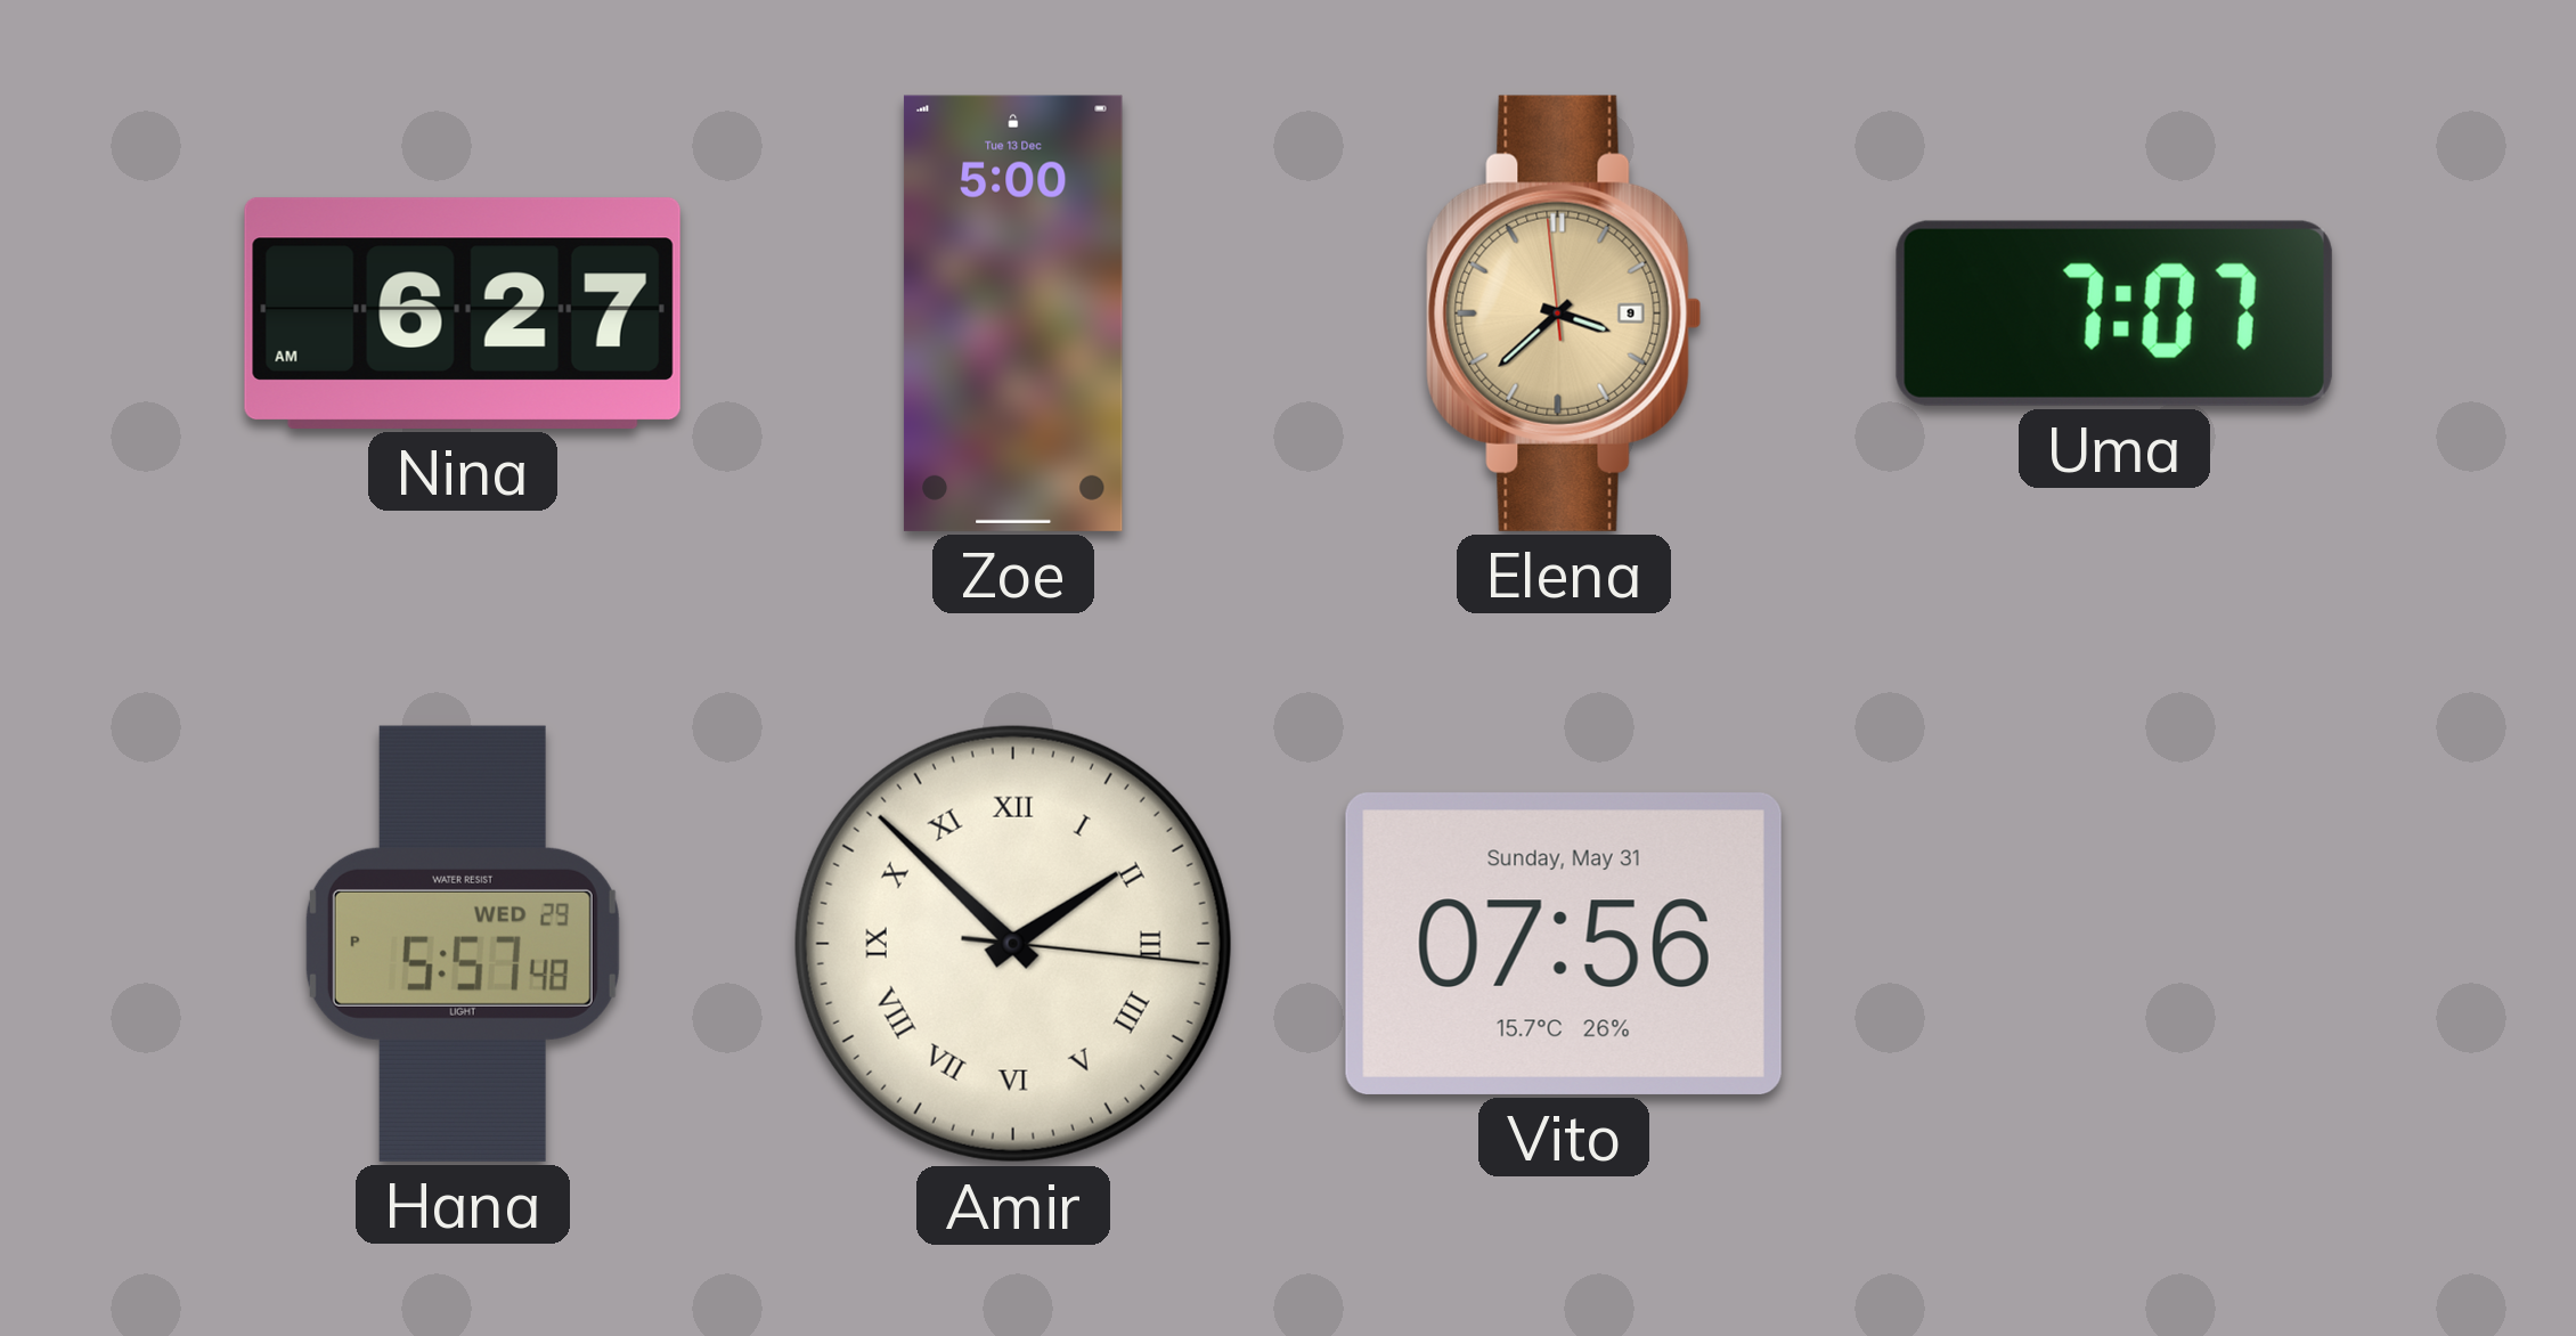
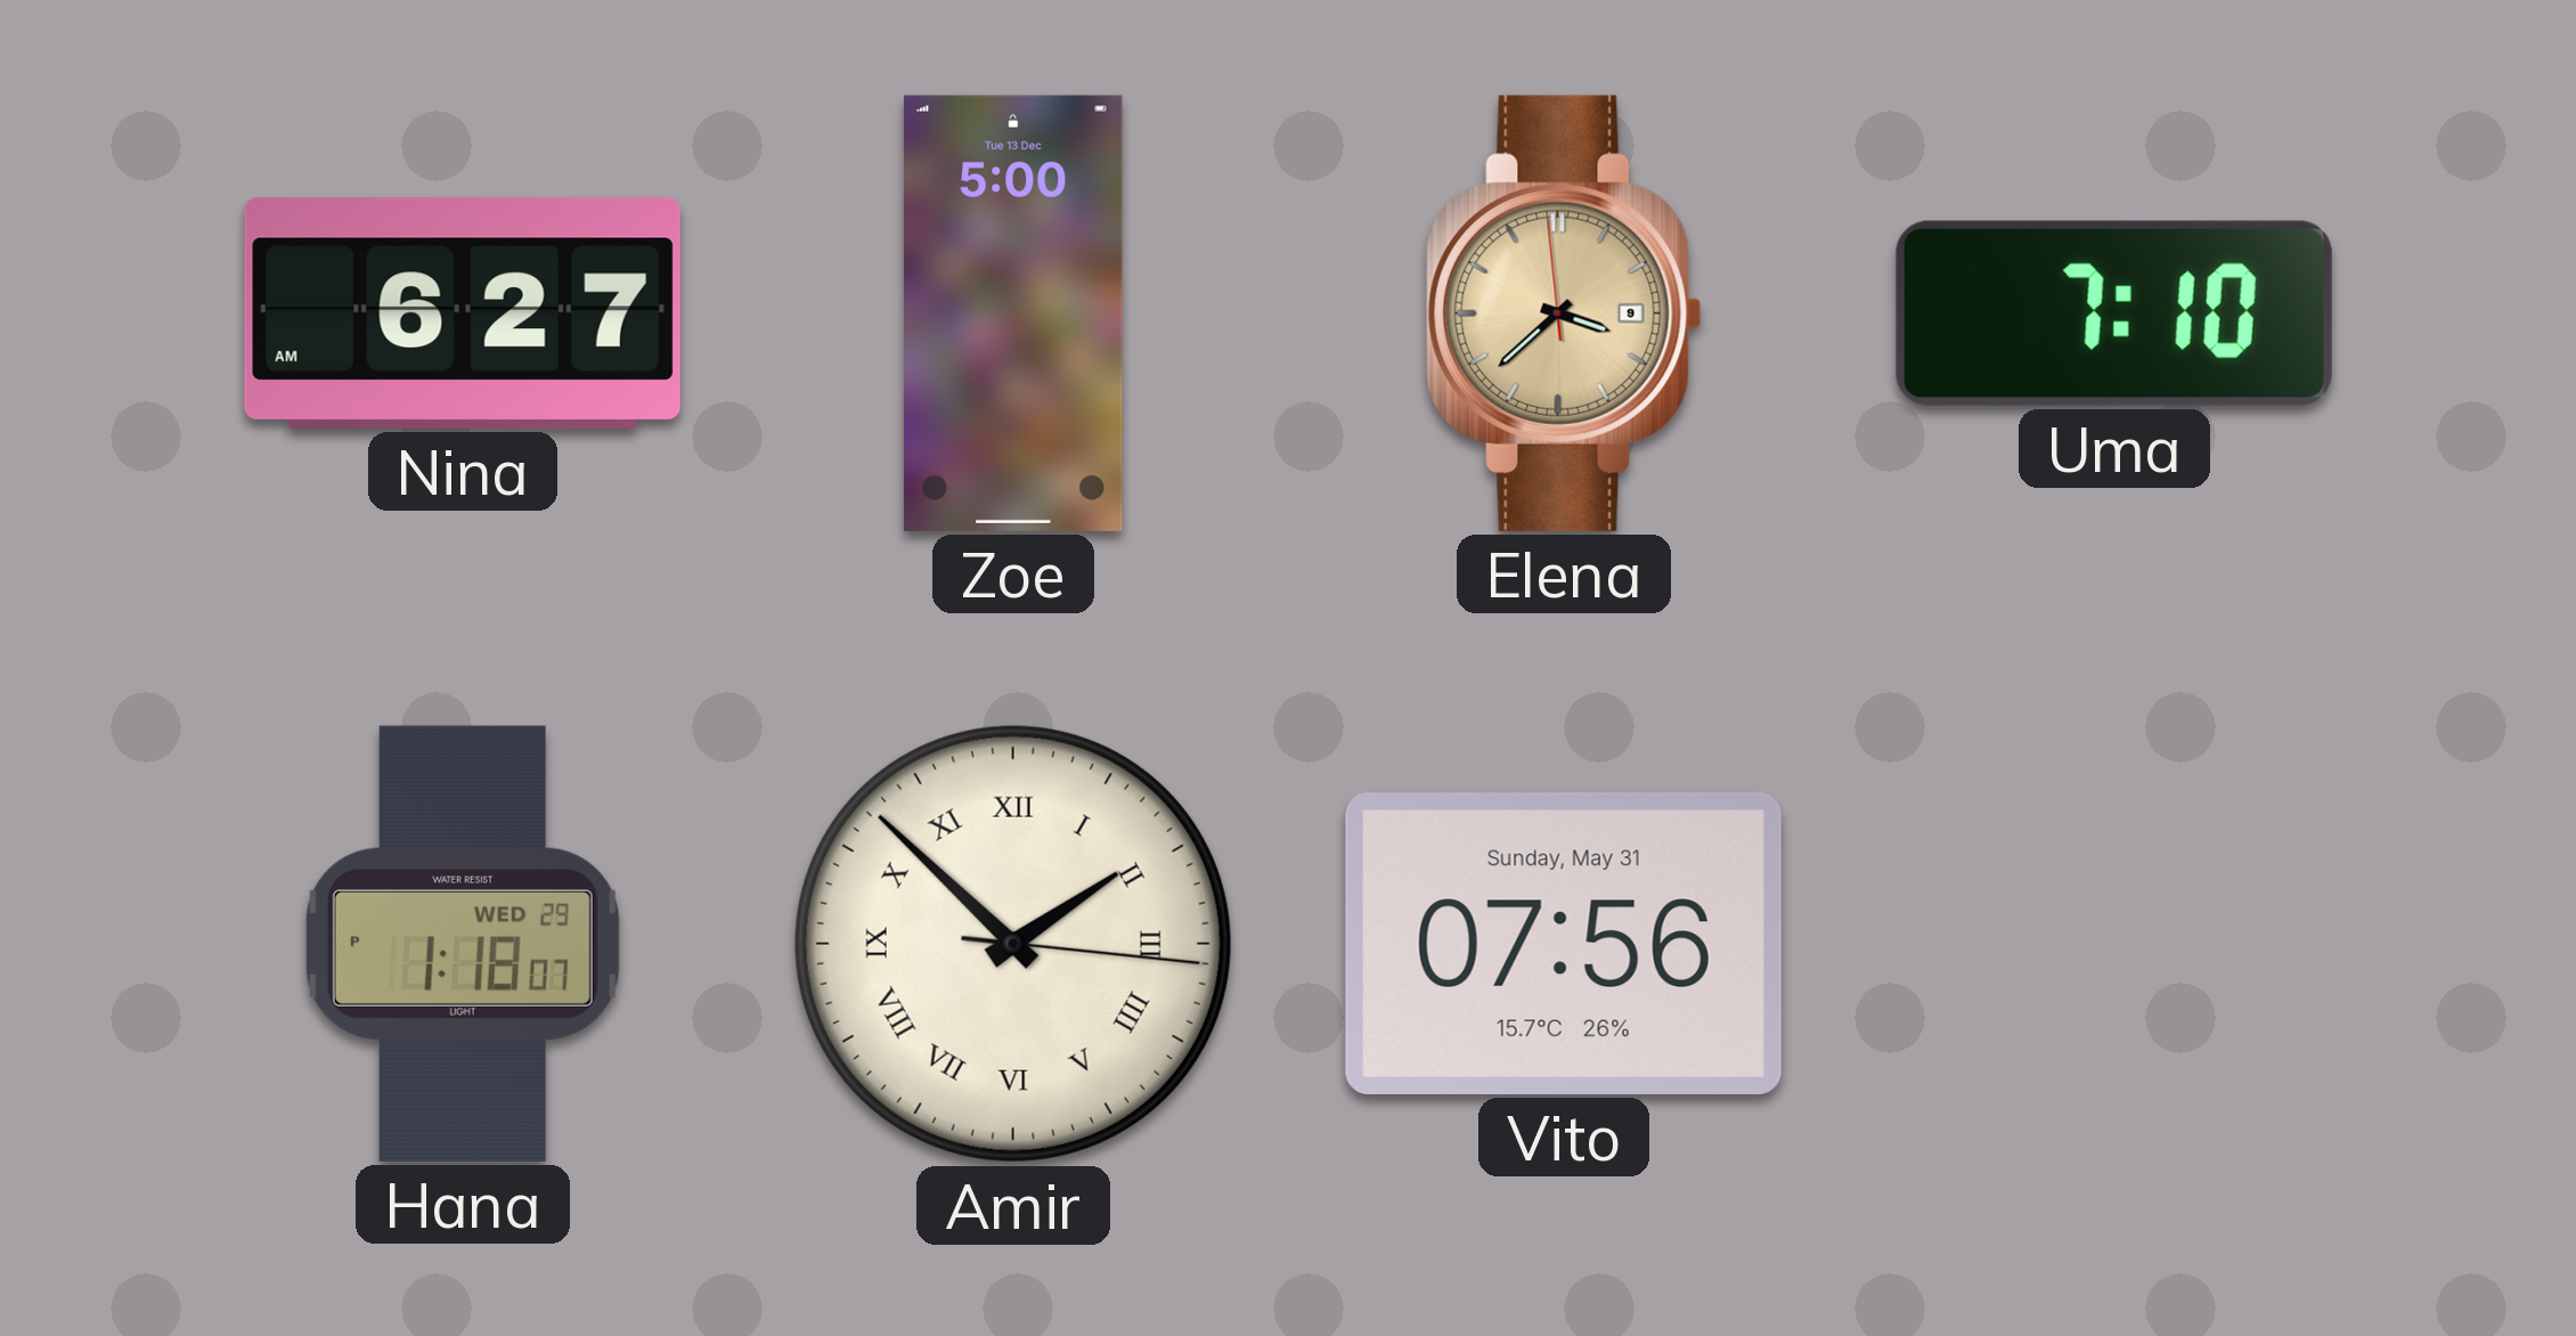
Uma: 7:07 -> 7:10 (2114, 313)
Hana: 5:57 -> 1:18 (463, 944)
